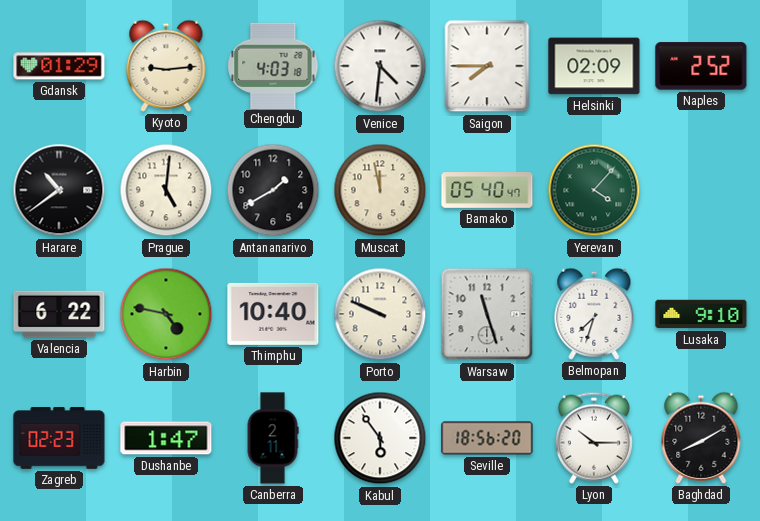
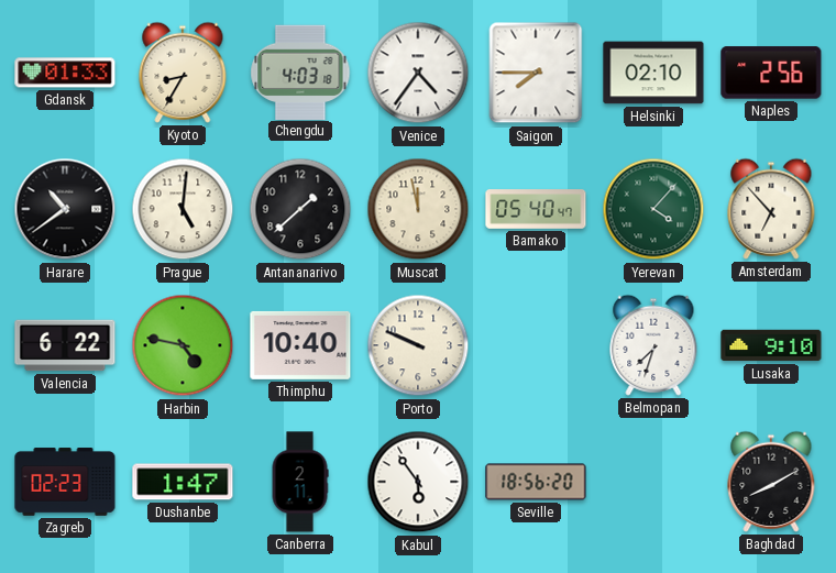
Gdansk: 01:29 -> 01:33 (65, 73)
Kyoto: 9:14 -> 8:35 (183, 73)
Venice: 4:31 -> 4:36 (418, 73)
Helsinki: 02:09 -> 02:10 (653, 73)
Naples: 2:52 -> 2:56 (771, 73)
Antananarivo: 1:40 -> 1:38 (300, 209)
Amsterdam: none -> 6:53 (771, 209)
Warsaw: 11:27 -> none (487, 314)
Lyon: 10:15 -> none (594, 438)
